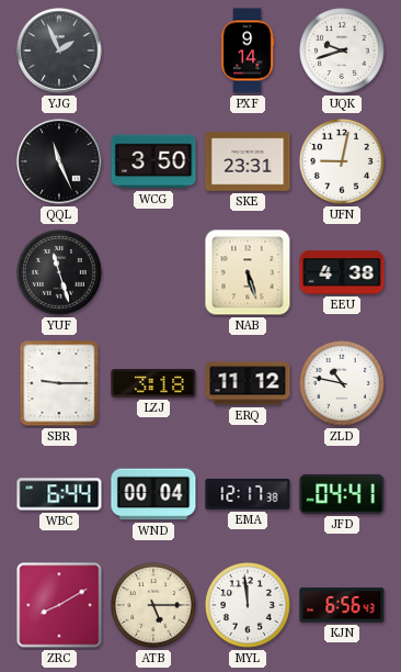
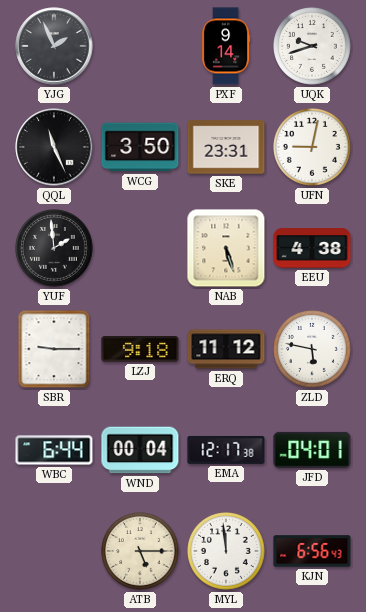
YUF: 11:27 -> 1:59 (55, 249)
LZJ: 3:18 -> 9:18 (140, 349)
ZLD: 10:47 -> 5:47 (313, 350)
JFD: 04:41 -> 04:01 (312, 450)
ZRC: 8:10 -> none (59, 605)
